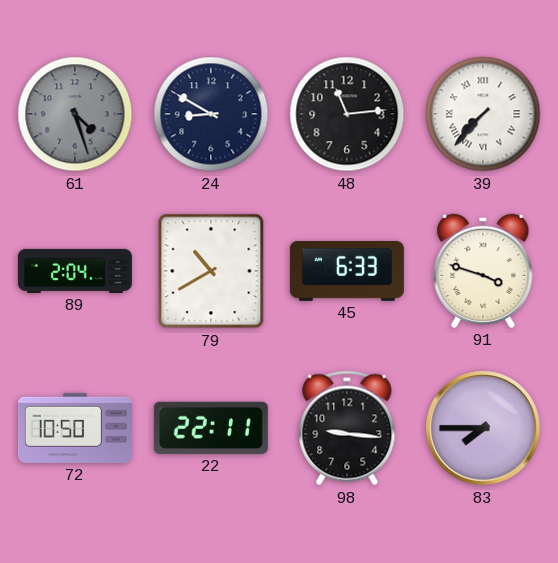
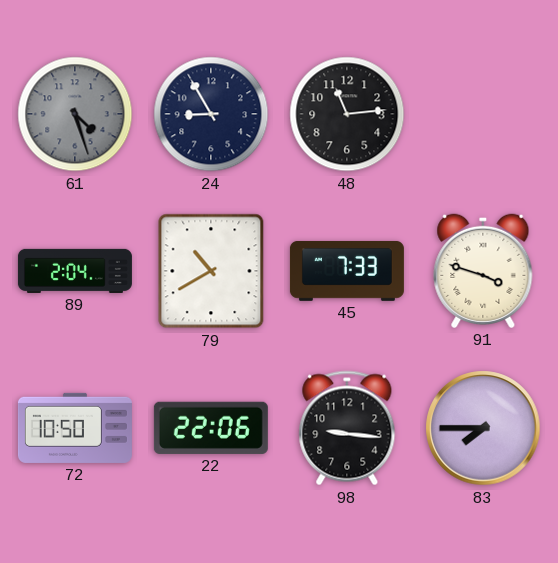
24: 8:50 -> 8:55 (211, 114)
39: 7:37 -> none (483, 114)
45: 6:33 -> 7:33 (347, 271)
22: 22:11 -> 22:06 (211, 428)
